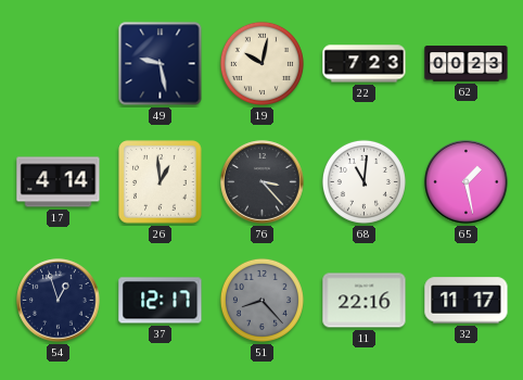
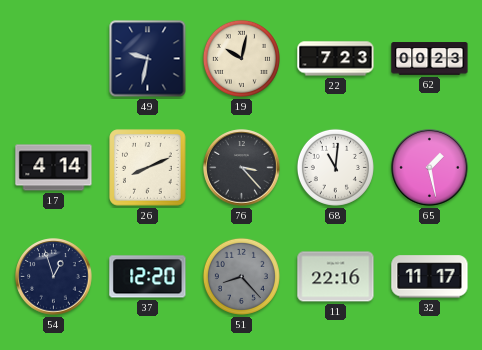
49: 9:28 -> 9:32 (148, 59)
26: 12:59 -> 8:11 (148, 168)
37: 12:17 -> 12:20 (148, 277)
